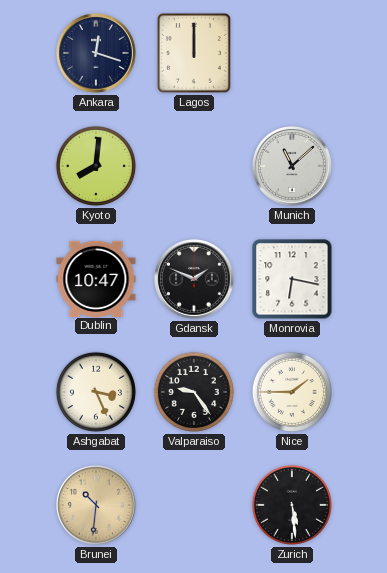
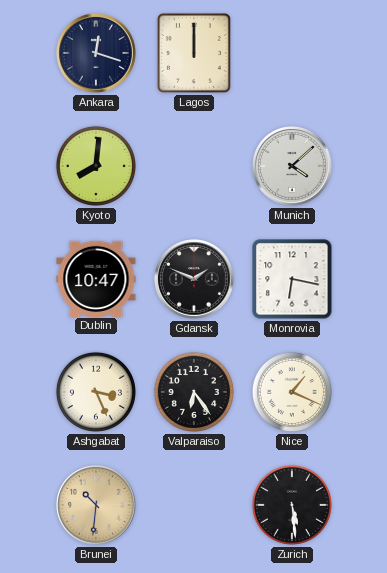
Munich: 11:08 -> 4:08 (293, 167)
Valparaiso: 9:24 -> 6:24 (194, 392)
Nice: 1:45 -> 1:19 (292, 392)
